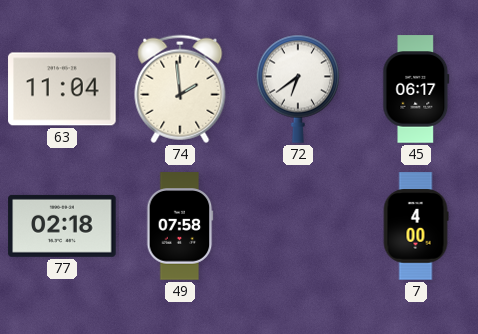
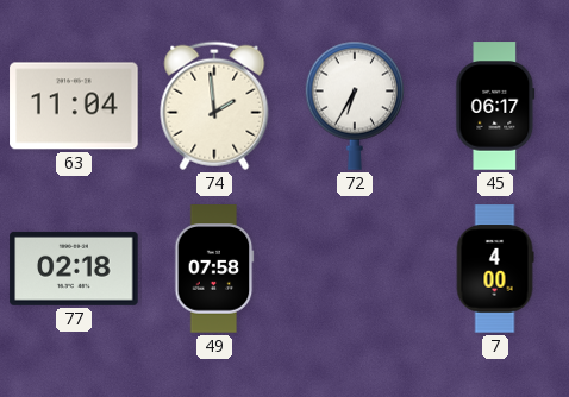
72: 6:39 -> 6:35 (355, 106)
